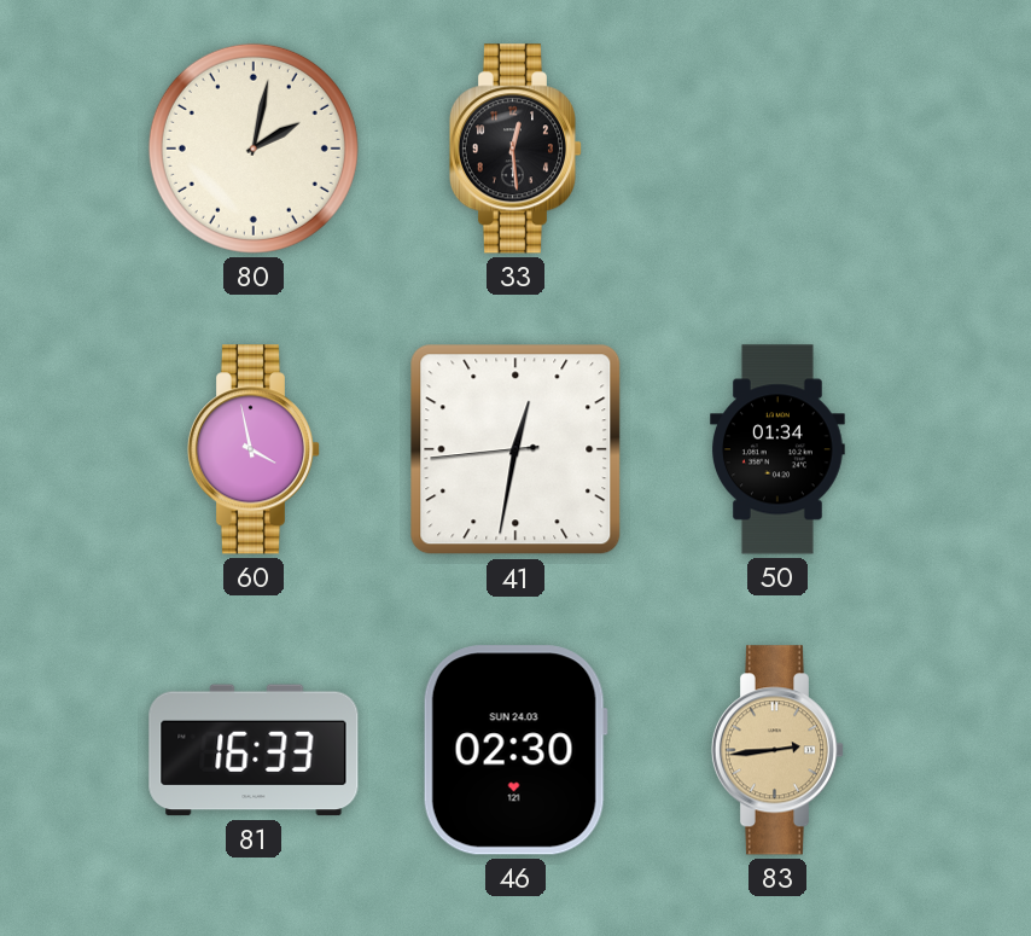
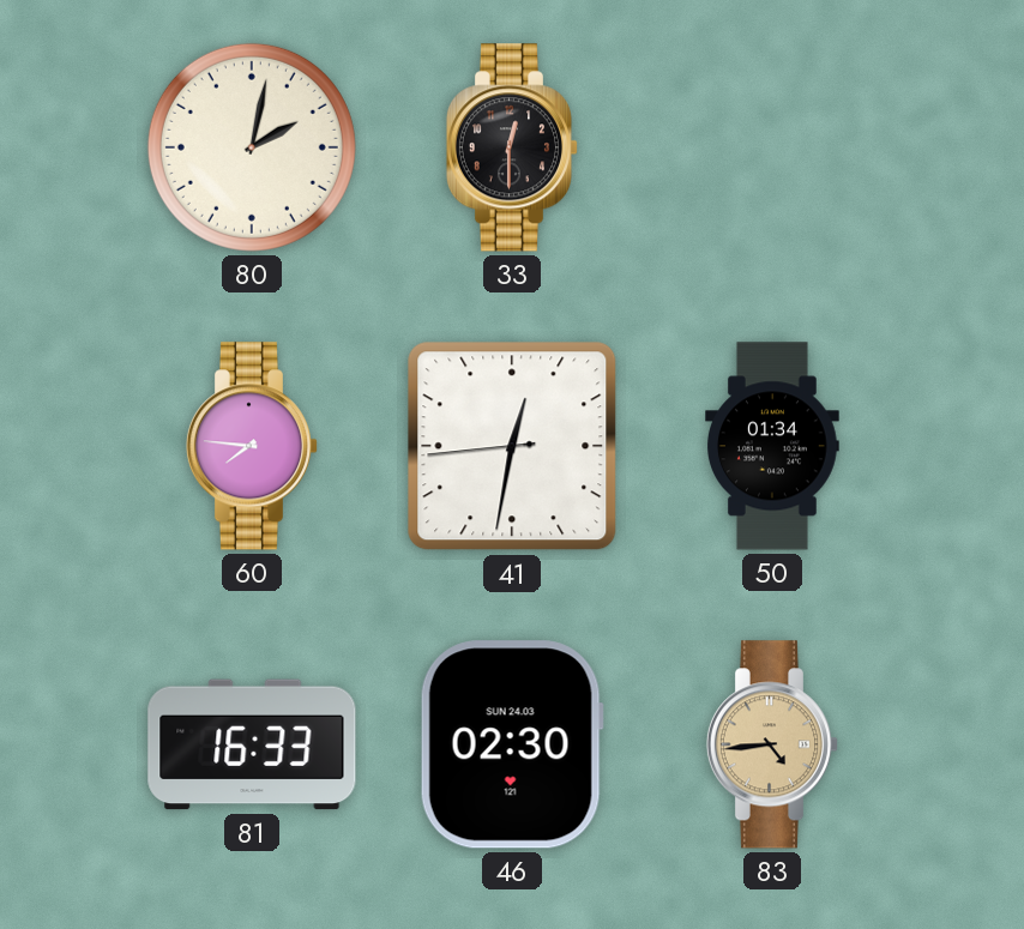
33: 12:29 -> 12:30 (512, 147)
60: 3:58 -> 7:46 (252, 446)
83: 2:44 -> 4:44 (772, 744)
